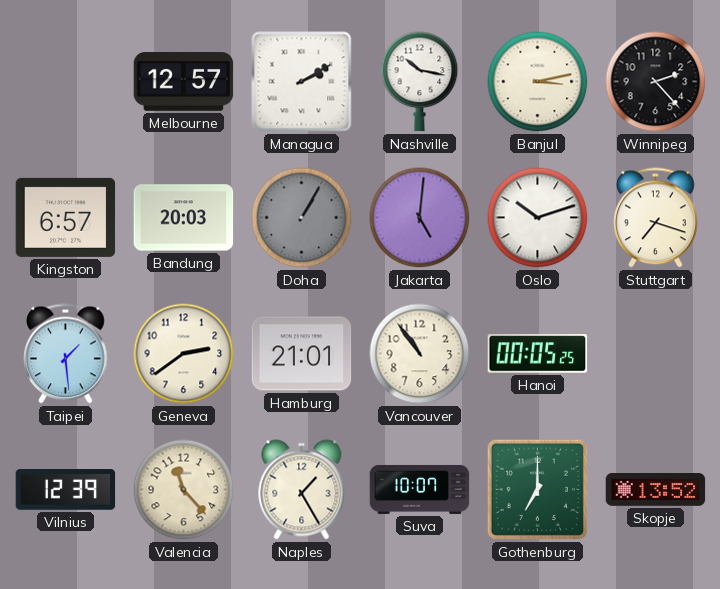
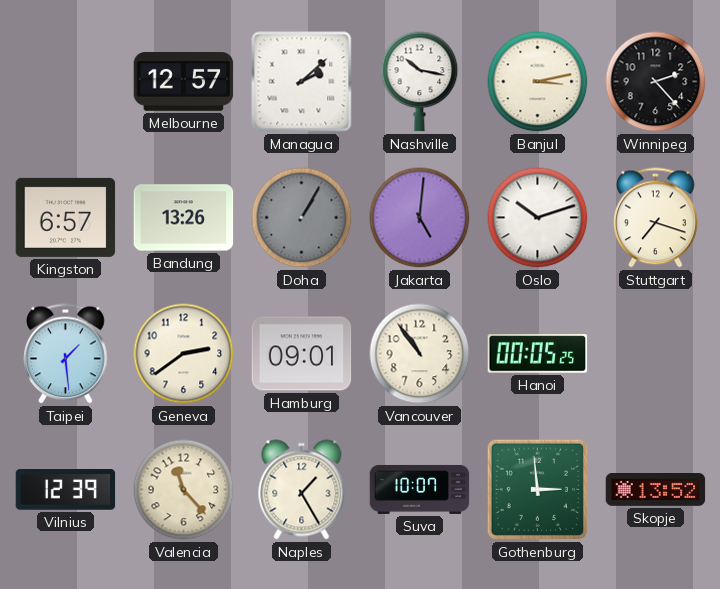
Managua: 2:10 -> 2:08 (302, 82)
Bandung: 20:03 -> 13:26 (184, 218)
Hamburg: 21:01 -> 09:01 (302, 354)
Gothenburg: 7:00 -> 2:59 (537, 489)
